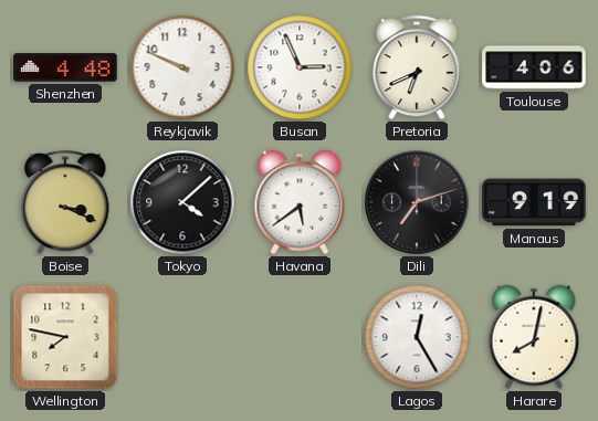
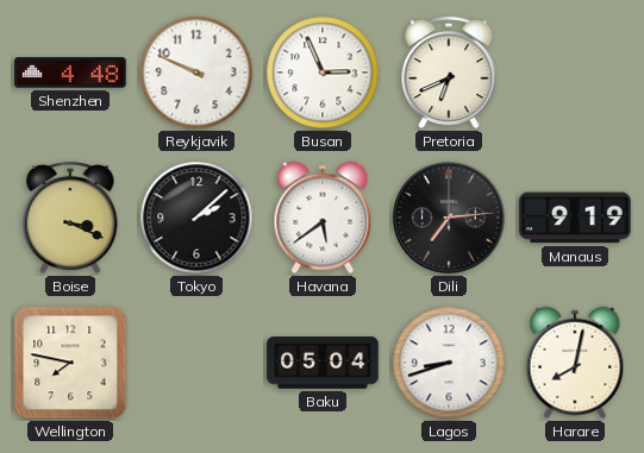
Toulouse: 4:06 -> none (534, 67)
Tokyo: 4:08 -> 2:08 (196, 218)
Dili: 7:12 -> 7:14 (449, 218)
Baku: none -> 05:04 (323, 363)
Lagos: 12:25 -> 8:42 (449, 363)
